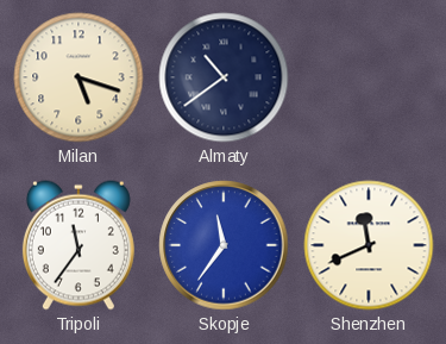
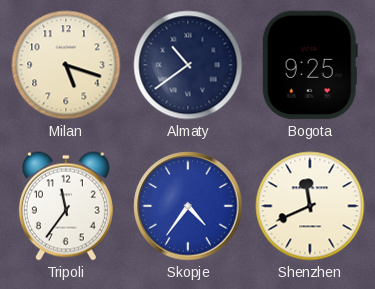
Bogota: none -> 9:25 (310, 65)
Skopje: 11:36 -> 4:36 (188, 206)
